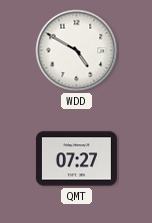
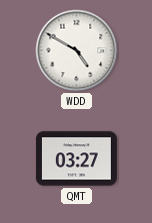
QMT: 07:27 -> 03:27 (76, 159)
